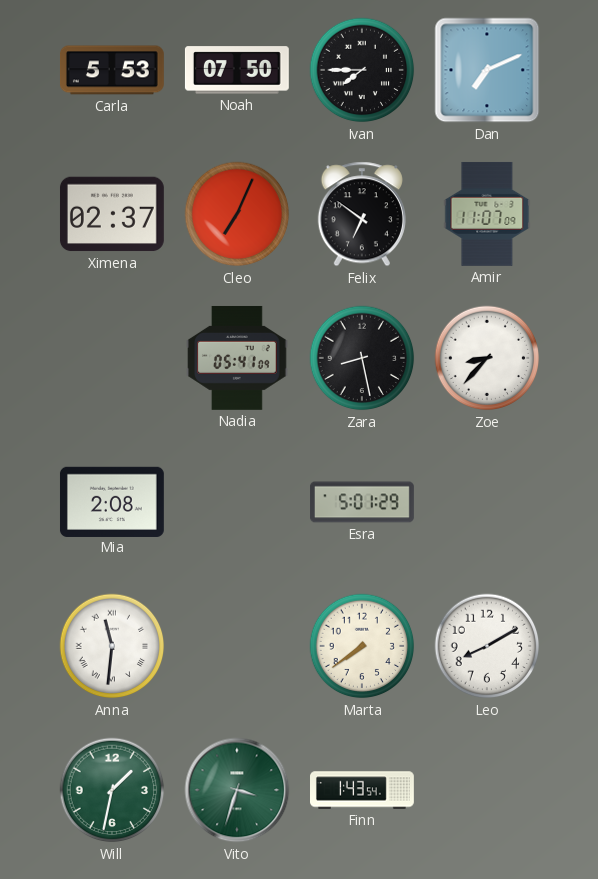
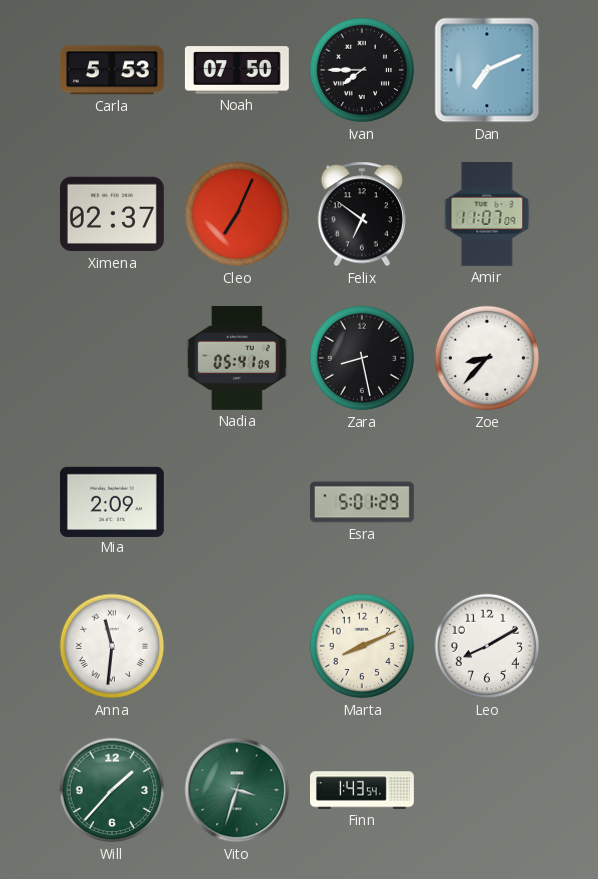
Mia: 2:08 -> 2:09 (112, 501)
Marta: 7:39 -> 8:11 (362, 646)
Will: 1:32 -> 1:37 (112, 790)
